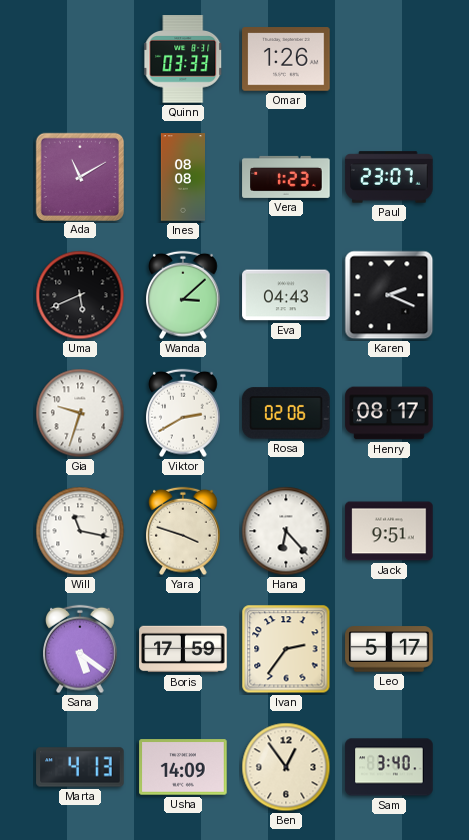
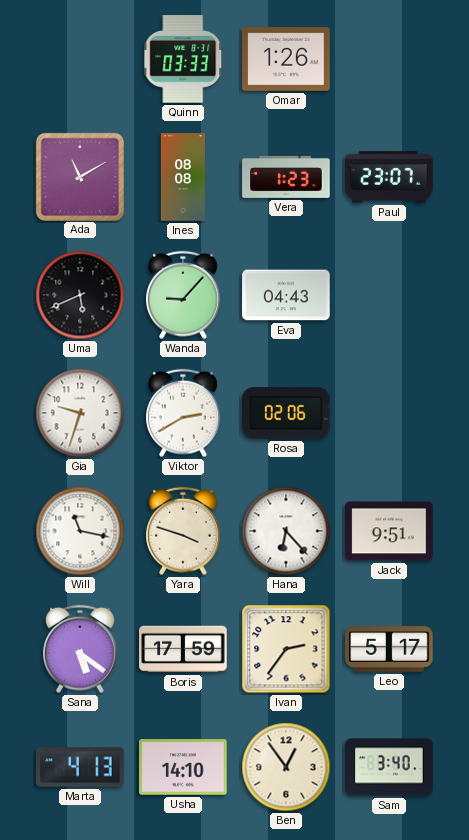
Wanda: 3:08 -> 9:07 (184, 295)
Karen: 2:19 -> none (389, 295)
Henry: 08:17 -> none (389, 413)
Usha: 14:09 -> 14:10 (183, 767)
